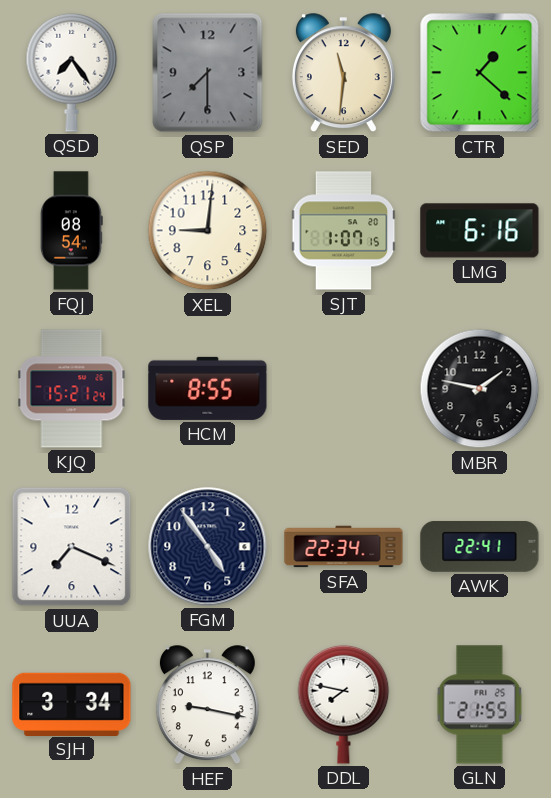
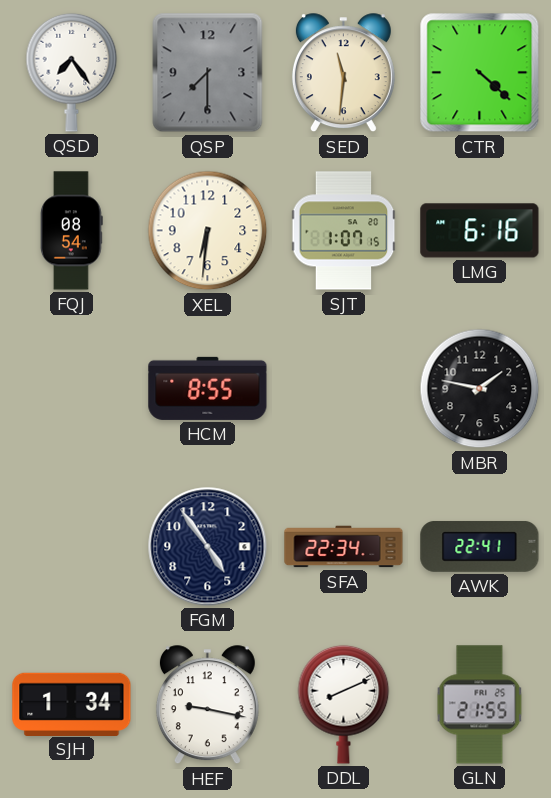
CTR: 1:22 -> 4:22 (480, 73)
XEL: 9:01 -> 6:31 (208, 231)
KJQ: 15:21 -> none (72, 389)
UUA: 7:19 -> none (72, 547)
SJH: 3:34 -> 1:34 (72, 704)
DDL: 7:47 -> 8:11 (344, 704)
